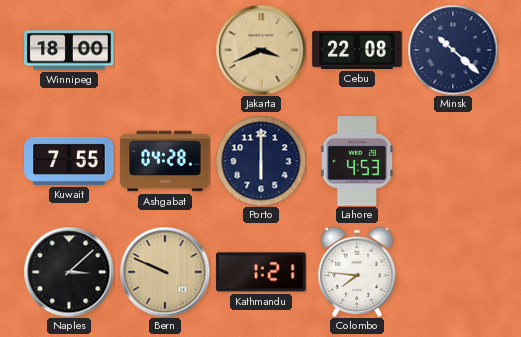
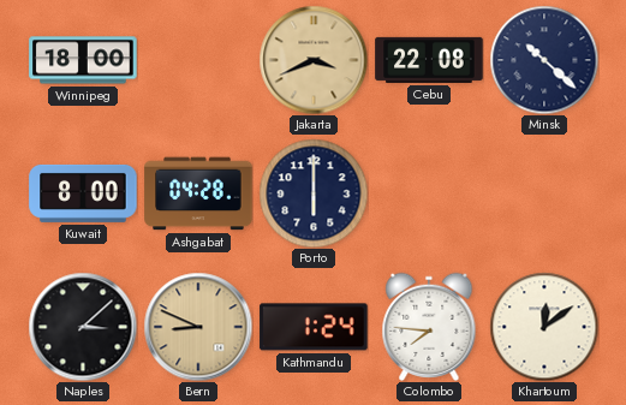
Kuwait: 7:55 -> 8:00 (83, 193)
Lahore: 4:53 -> none (356, 161)
Bern: 9:49 -> 8:49 (198, 327)
Kathmandu: 1:21 -> 1:24 (314, 327)
Khartoum: none -> 12:09 (544, 327)
